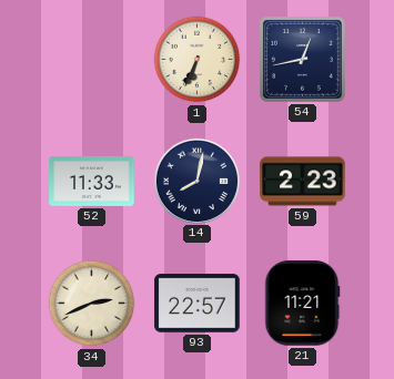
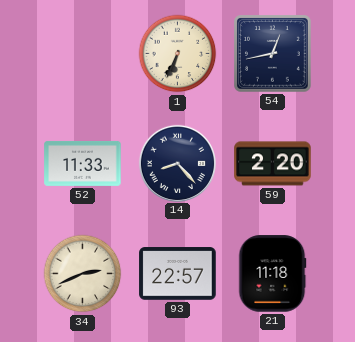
14: 8:02 -> 8:23 (177, 163)
59: 2:23 -> 2:20 (273, 164)
21: 11:21 -> 11:18 (273, 274)
